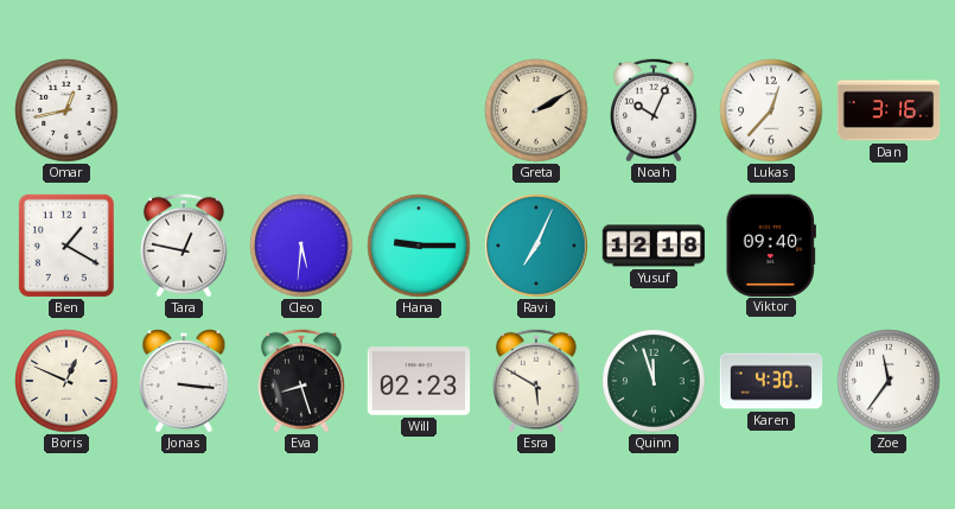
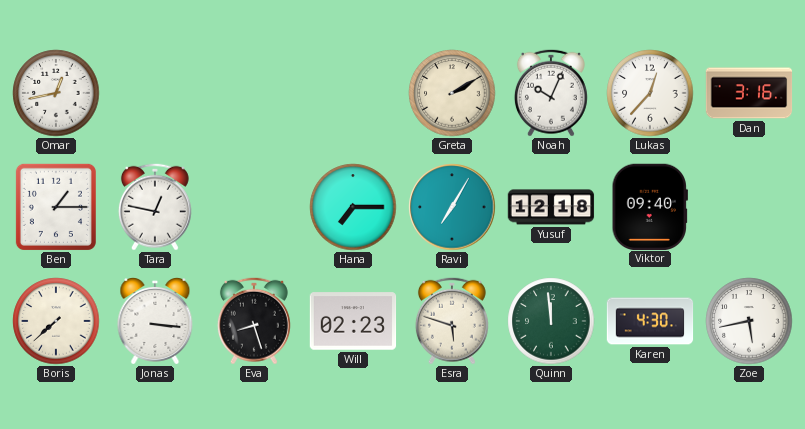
Ben: 1:20 -> 1:15 (56, 207)
Cleo: 5:31 -> none (301, 246)
Hana: 9:15 -> 7:15 (353, 207)
Ravi: 7:04 -> 7:05 (452, 207)
Boris: 12:49 -> 7:38 (56, 321)
Esra: 5:50 -> 5:48 (452, 321)
Quinn: 11:57 -> 11:59 (551, 321)
Zoe: 11:36 -> 5:43 (749, 321)
